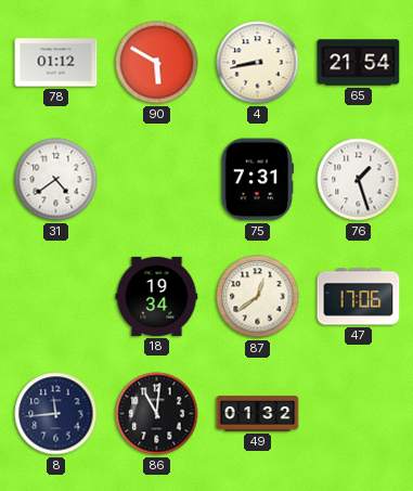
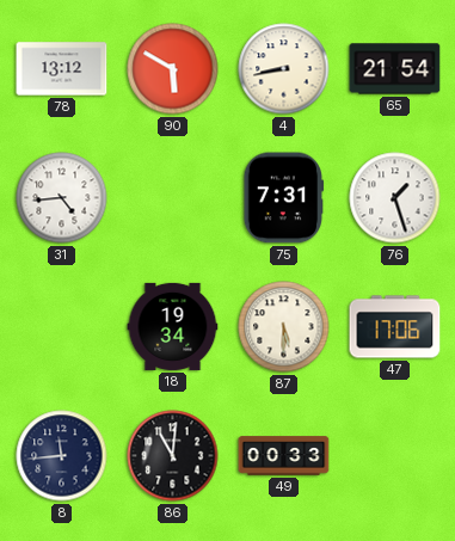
78: 01:12 -> 13:12 (62, 69)
31: 4:39 -> 4:44 (62, 198)
87: 12:39 -> 5:30 (284, 327)
49: 01:32 -> 00:33 (284, 456)
